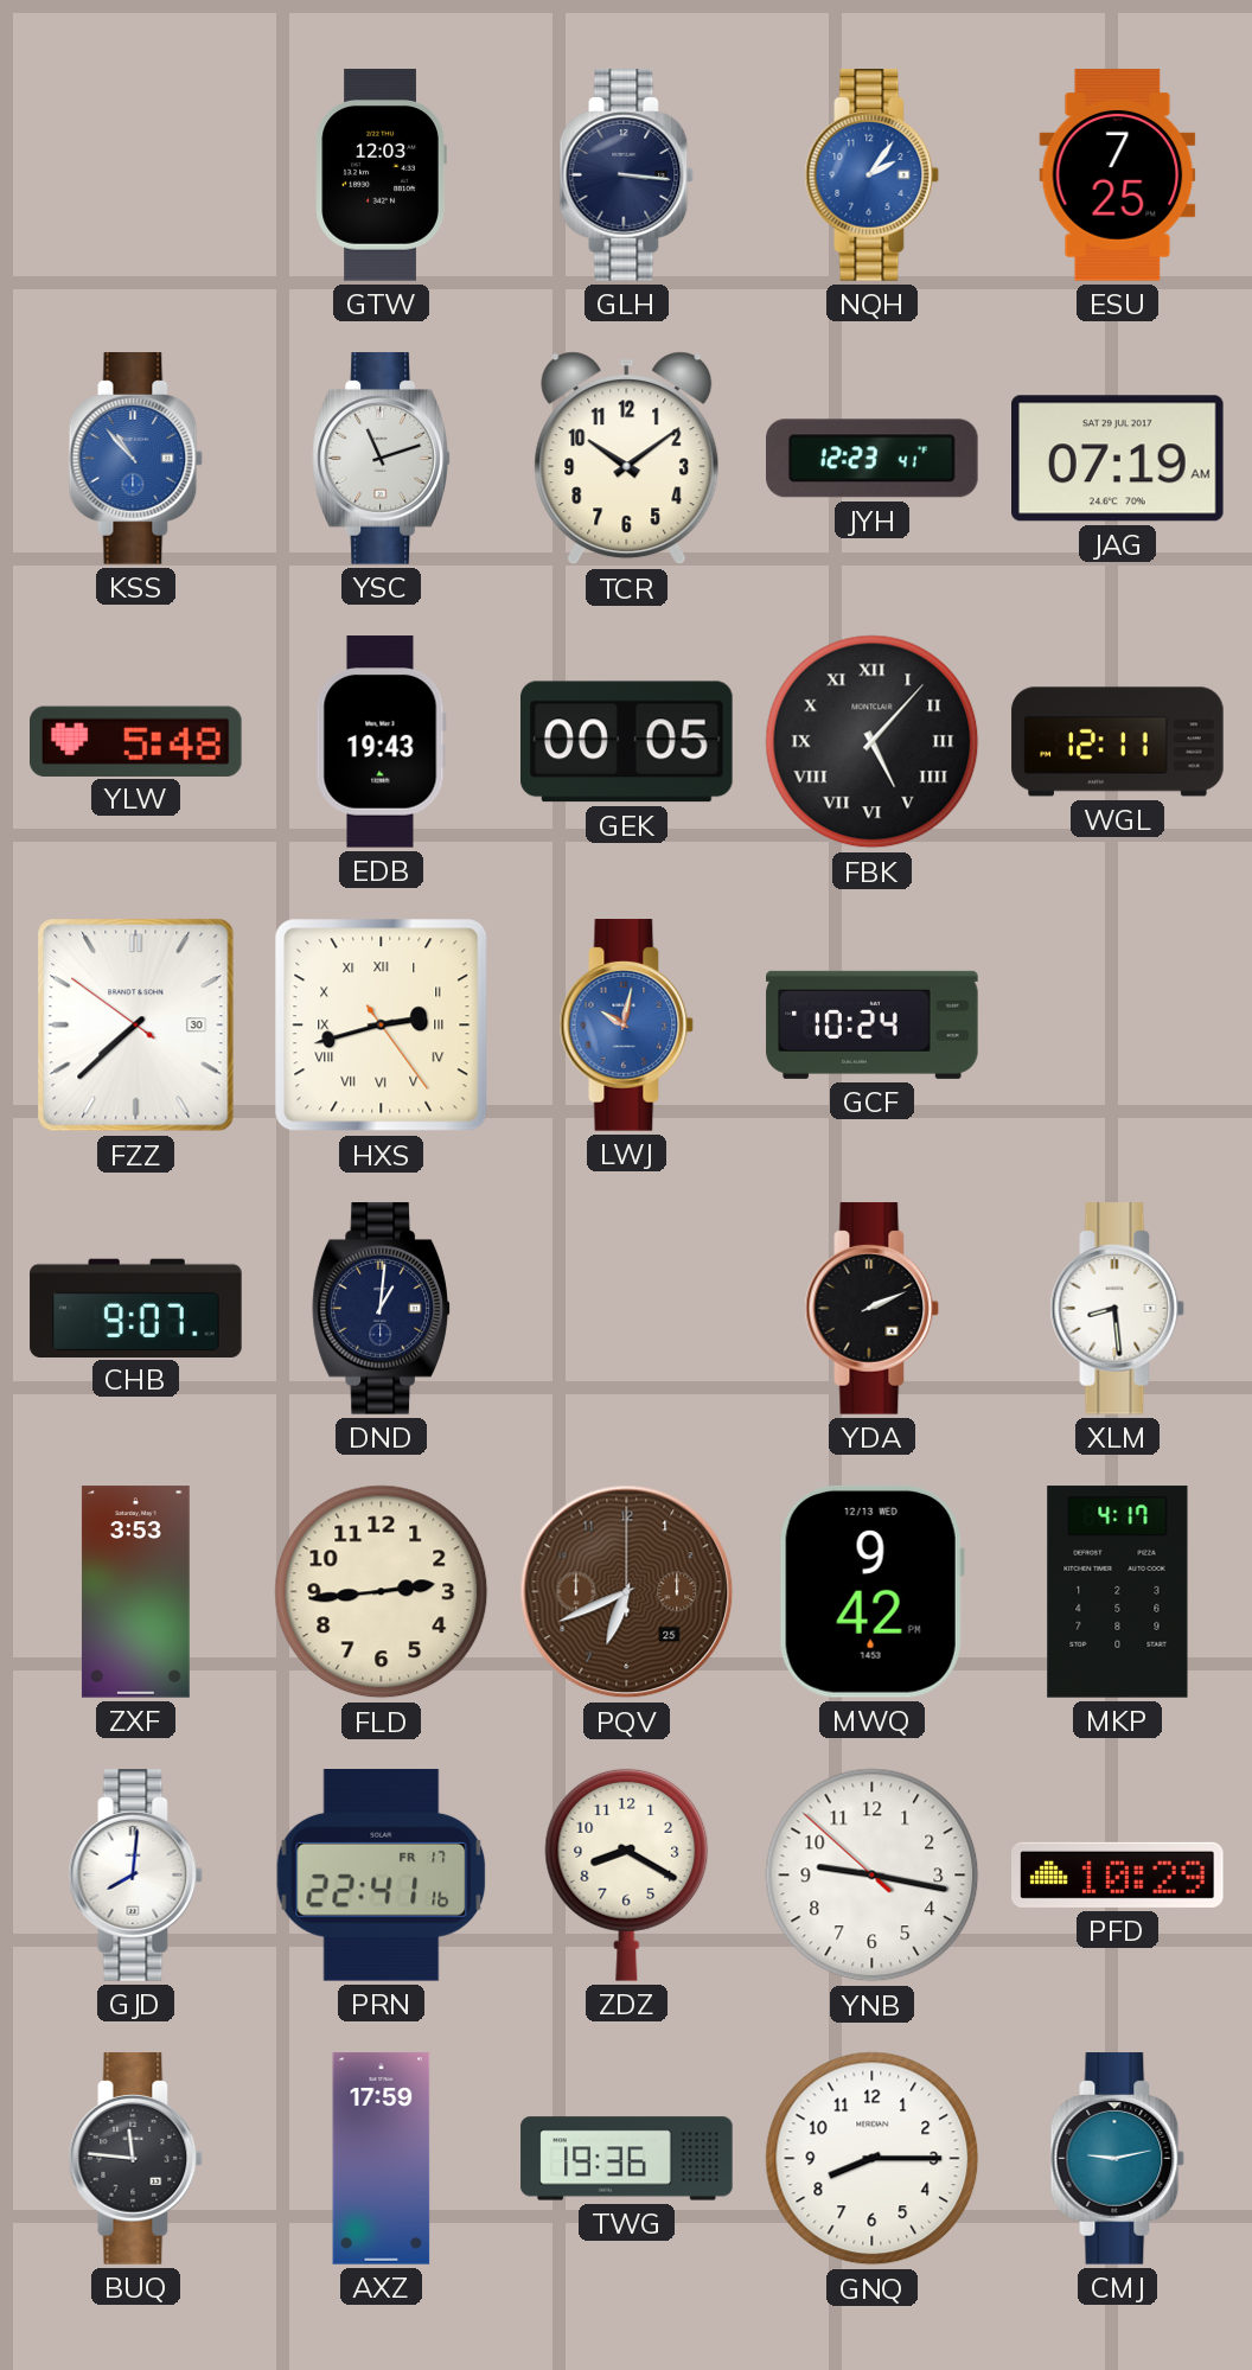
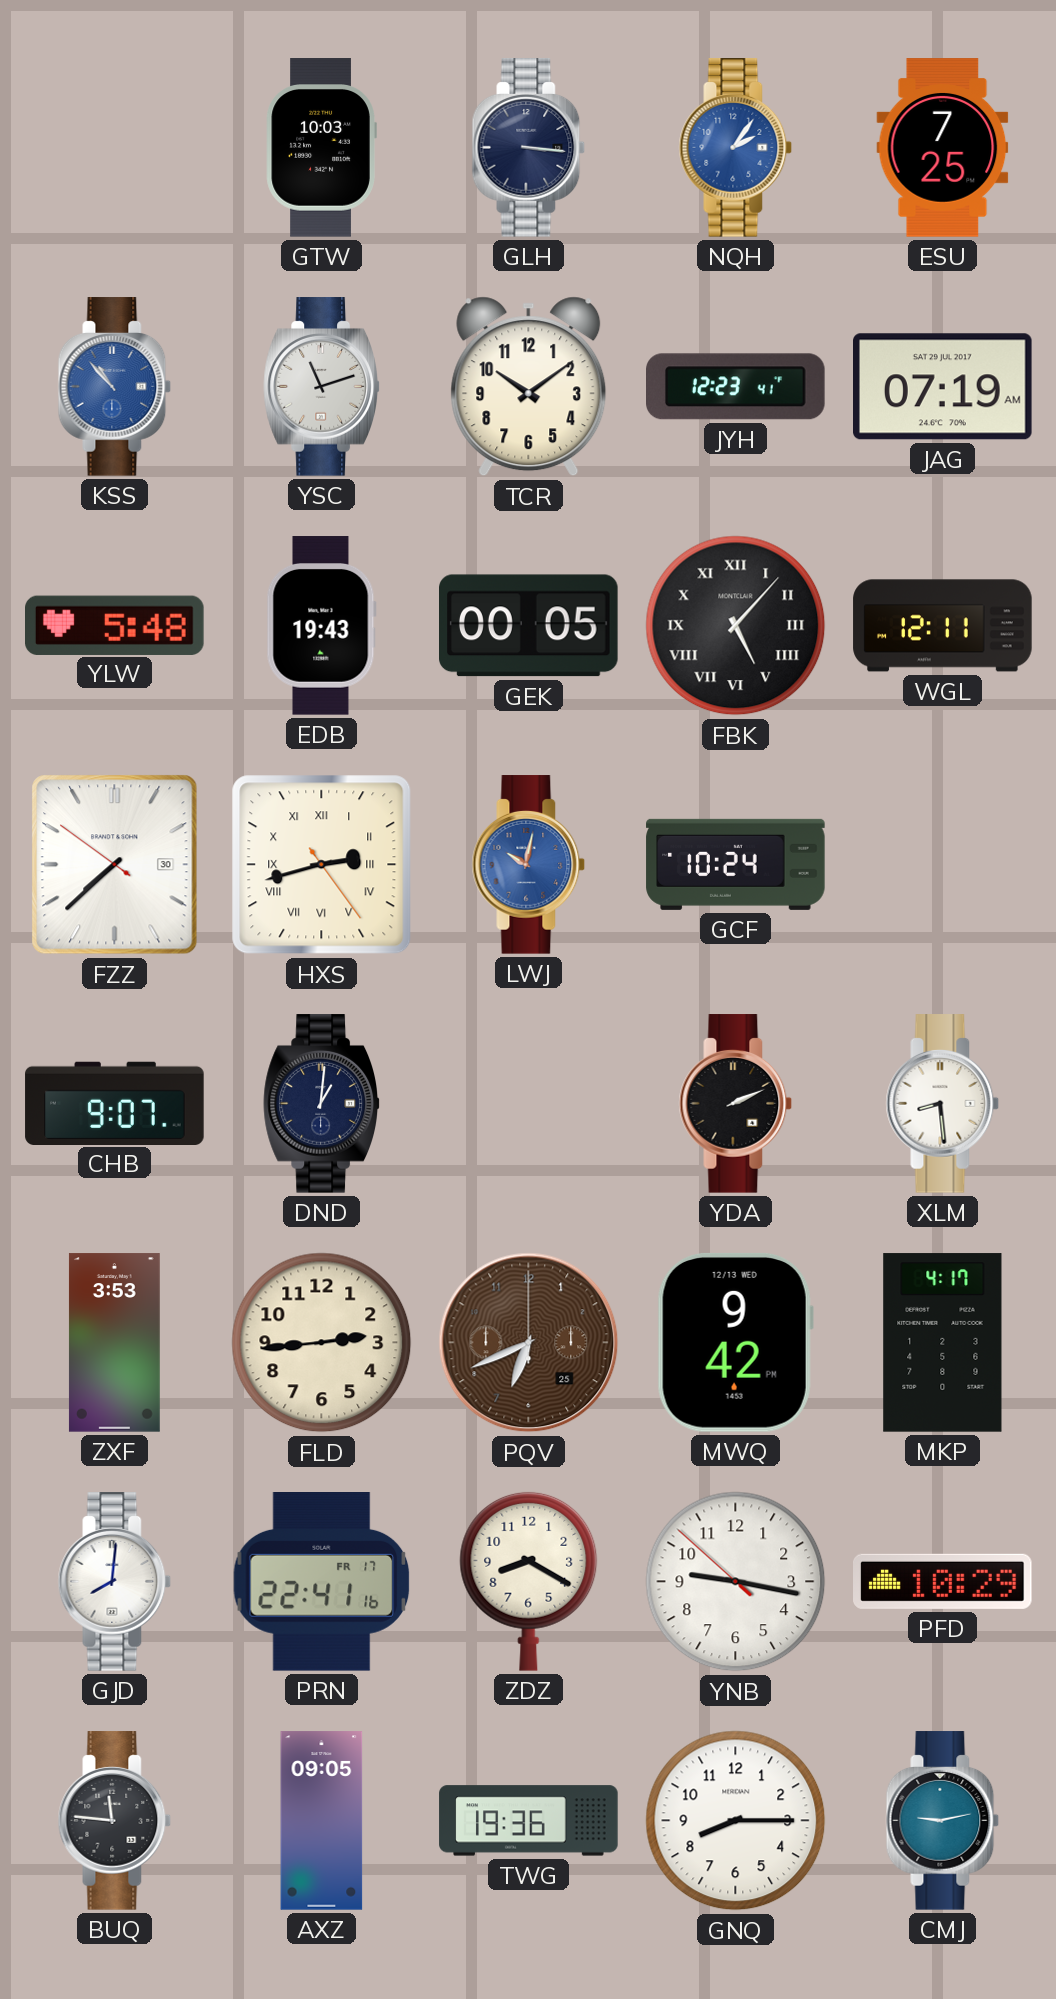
GTW: 12:03 -> 10:03 (321, 148)
AXZ: 17:59 -> 09:05 (322, 1821)
